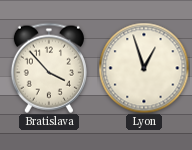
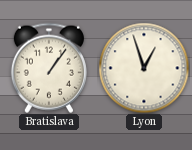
Bratislava: 3:53 -> 1:06 (49, 68)
